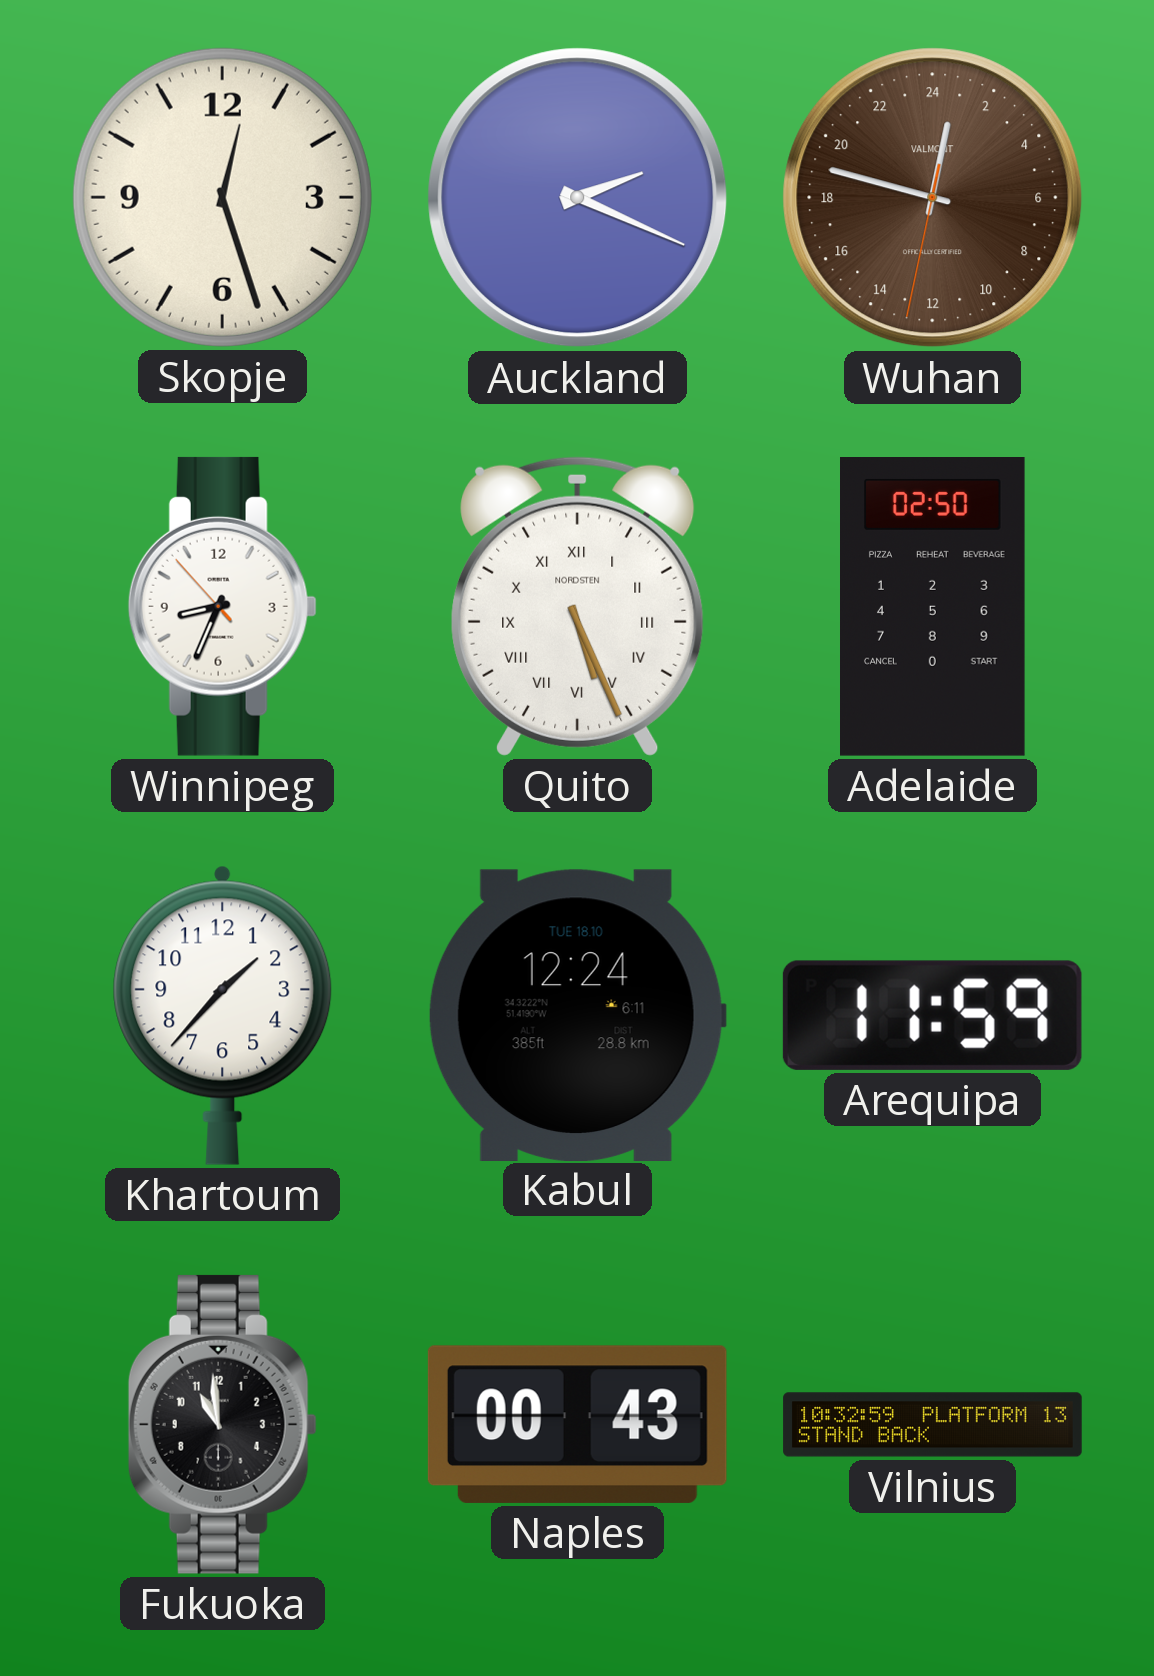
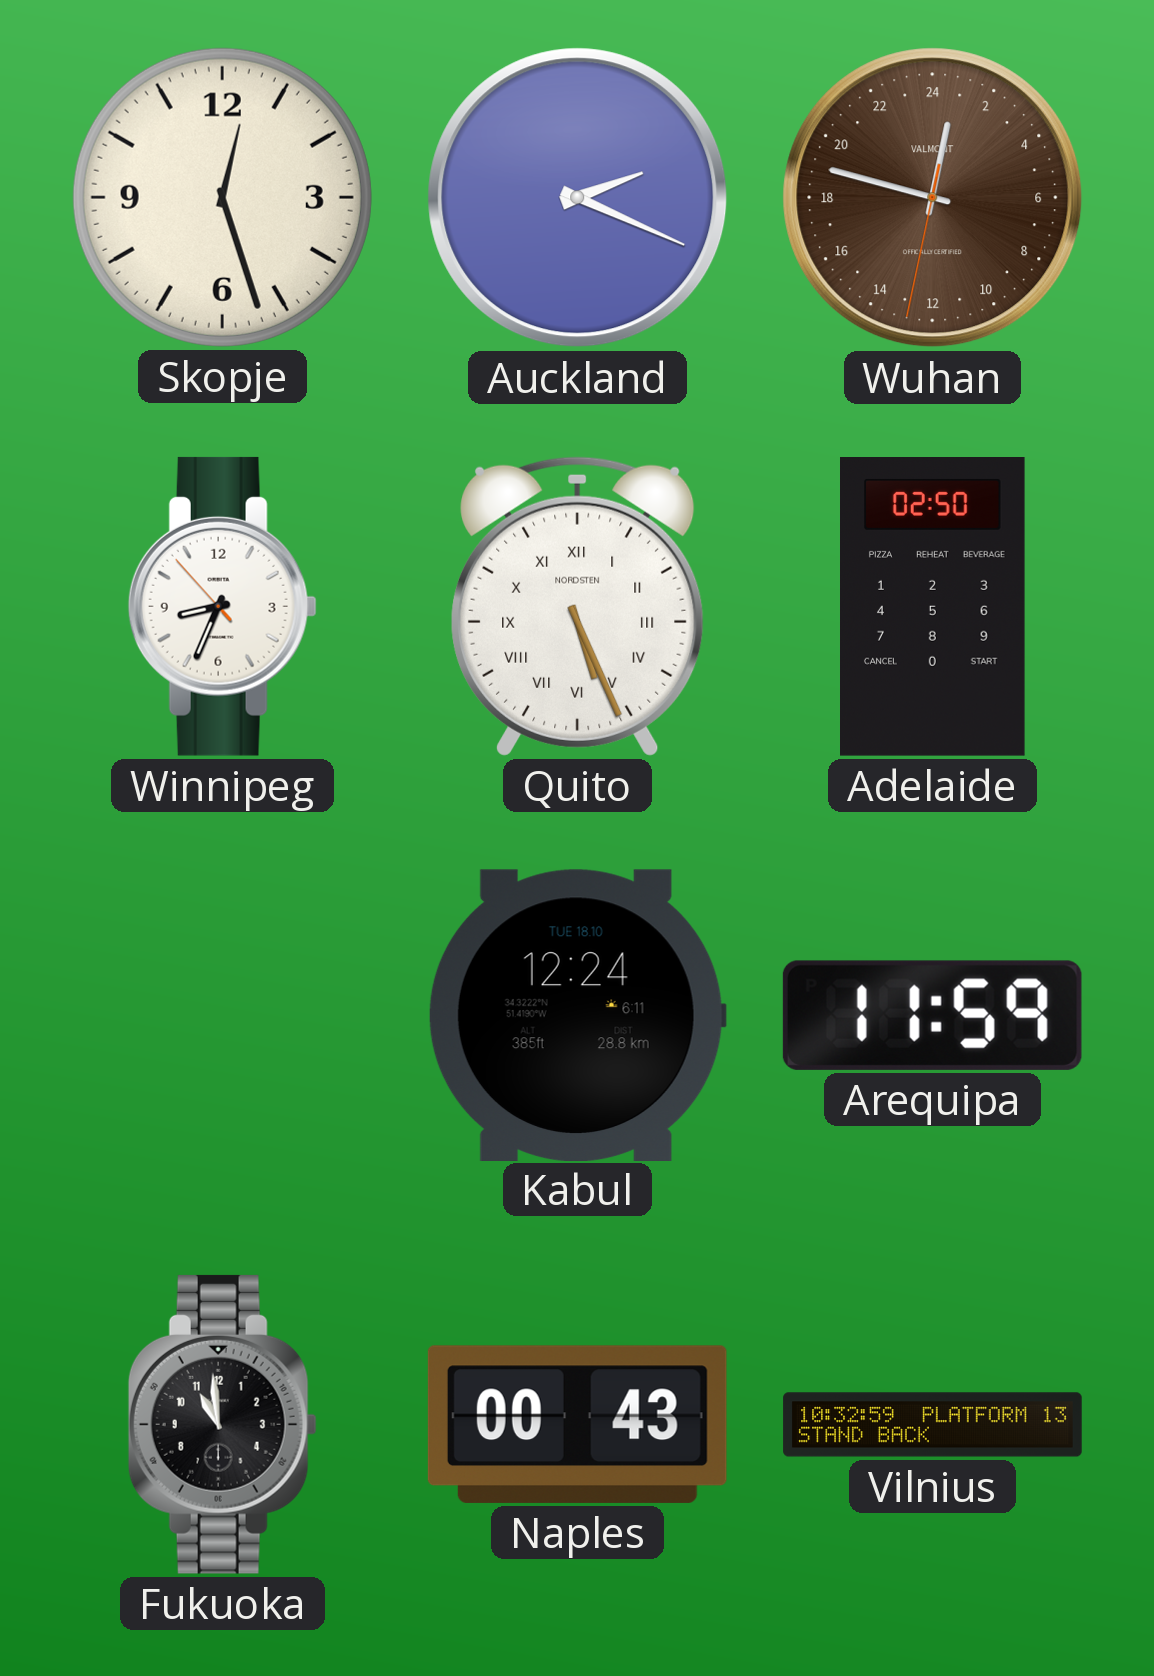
Khartoum: 1:37 -> none (223, 1015)
